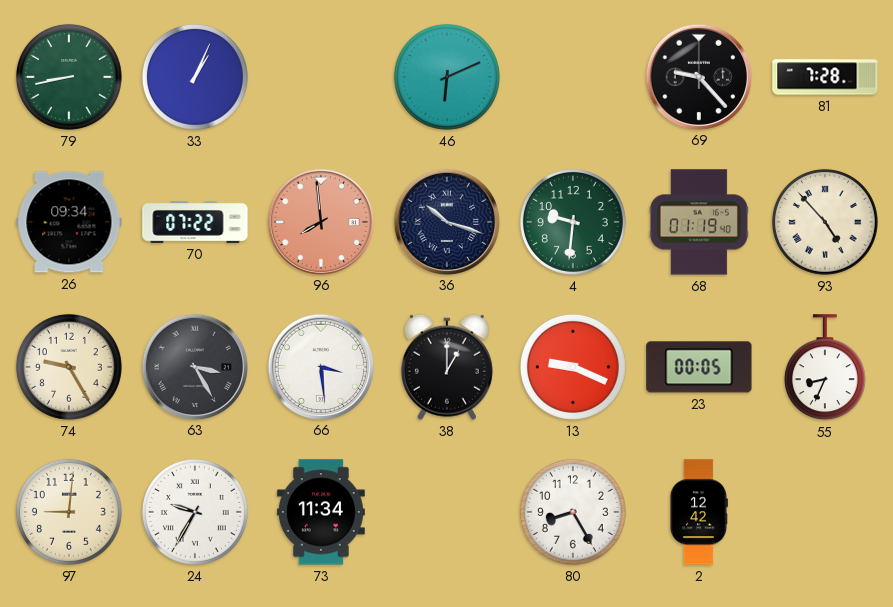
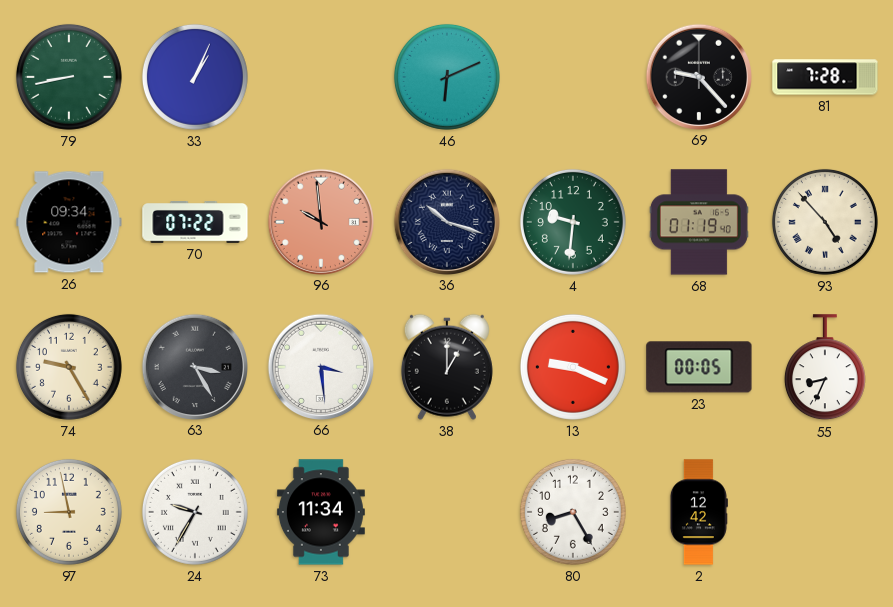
96: 7:59 -> 9:59 (320, 221)
97: 9:01 -> 8:58 (69, 512)
